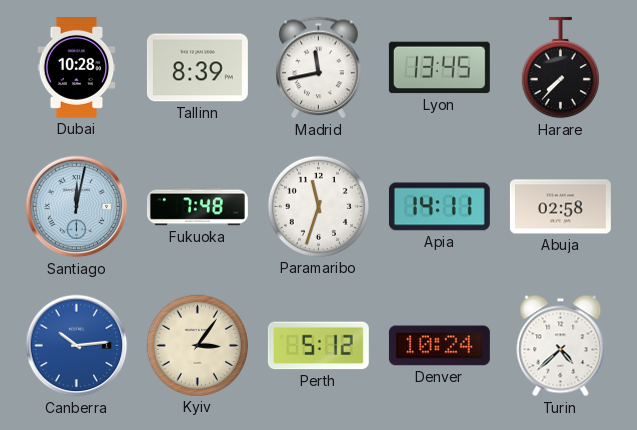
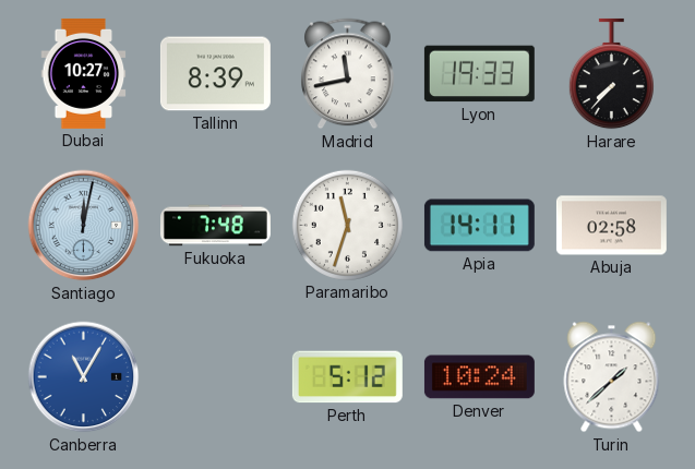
Dubai: 10:28 -> 10:27 (84, 73)
Lyon: 13:45 -> 19:33 (479, 74)
Canberra: 10:14 -> 11:05 (84, 377)
Kyiv: 3:06 -> none (197, 345)
Turin: 4:38 -> 1:38 (612, 377)
